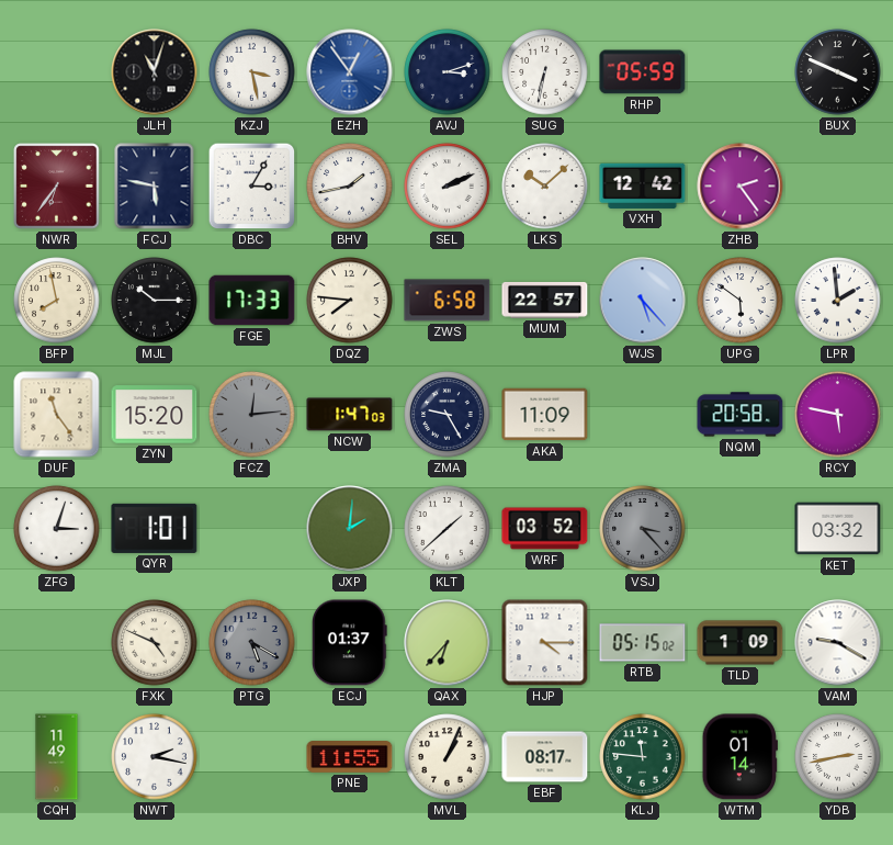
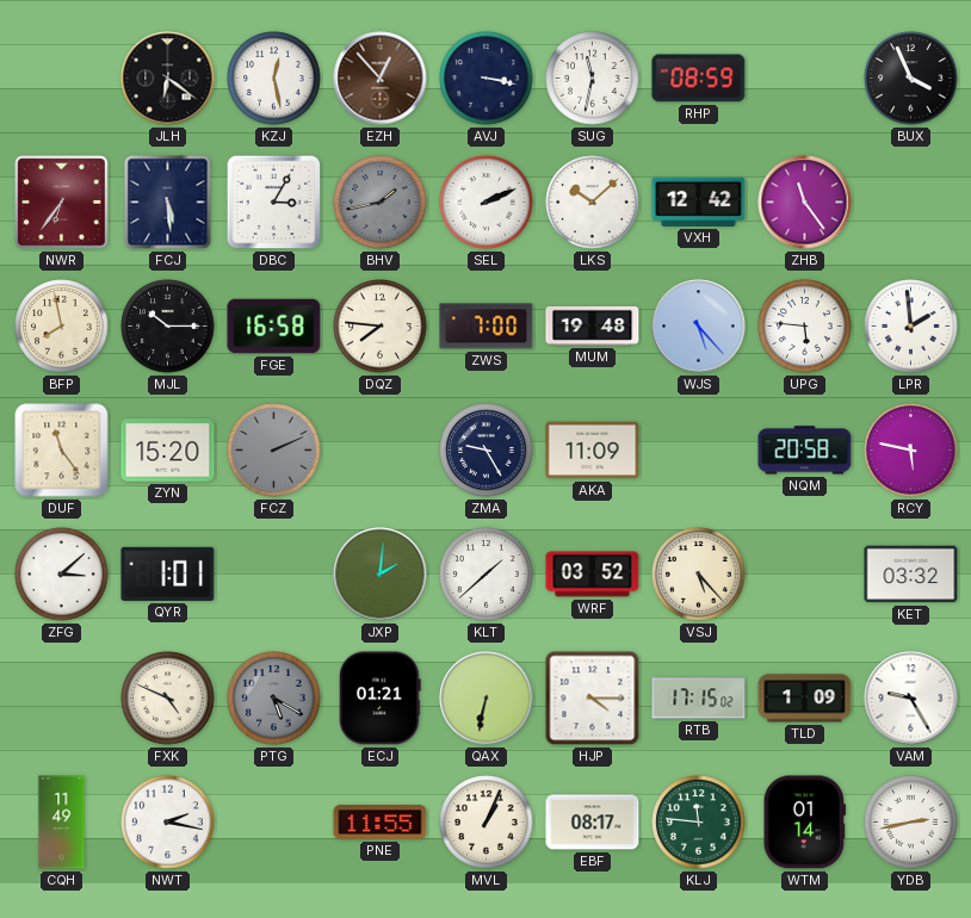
JLH: 11:03 -> 6:21 (168, 79)
KZJ: 3:28 -> 12:28 (274, 79)
EZH: 12:54 -> 12:53 (381, 79)
EZH dial: blue -> brown (381, 79)
AVJ: 3:12 -> 3:17 (487, 79)
SUG: 6:32 -> 11:32 (593, 79)
RHP: 05:59 -> 08:59 (699, 79)
BUX: 3:49 -> 3:56 (911, 79)
FCJ: 5:47 -> 5:29 (168, 203)
BHV dial: white -> grey (381, 203)
ZHB: 2:24 -> 11:24 (805, 203)
FGE: 17:33 -> 16:58 (274, 327)
ZWS: 6:58 -> 7:00 (487, 327)
MUM: 22:57 -> 19:48 (593, 325)
UPG: 5:51 -> 5:46 (805, 327)
FCZ: 12:14 -> 2:11 (274, 451)
NCW: 1:47 -> none (350, 415)
ZFG: 3:03 -> 3:08 (62, 575)
VSJ: 3:23 -> 5:23 (699, 575)
VSJ dial: grey -> cream (699, 575)
ECJ: 01:37 -> 01:21 (381, 699)
QAX: 6:37 -> 6:32 (487, 699)
RTB: 05:15 -> 17:15 (699, 699)
VAM: 9:20 -> 9:25 (911, 699)
